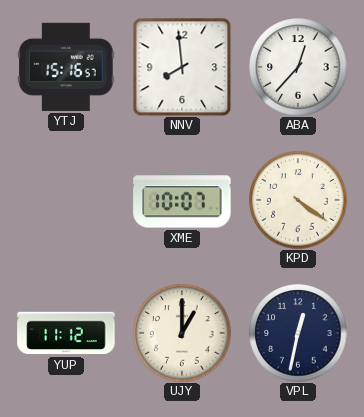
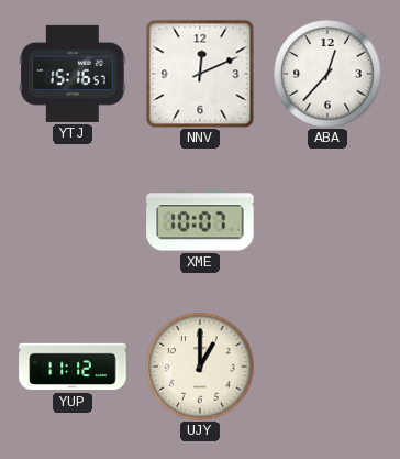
NNV: 7:59 -> 12:11 (200, 74)
KPD: 4:21 -> none (298, 200)
VPL: 12:32 -> none (298, 333)
